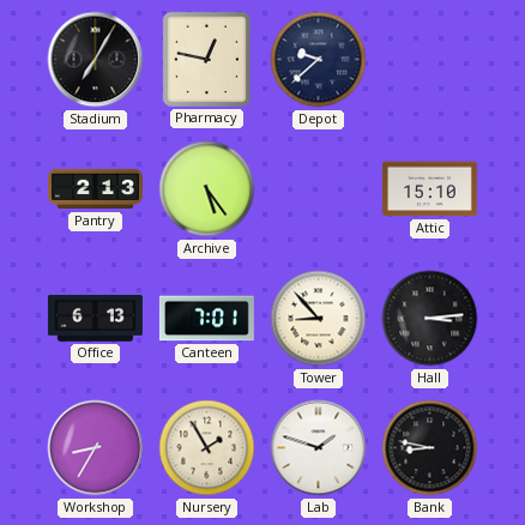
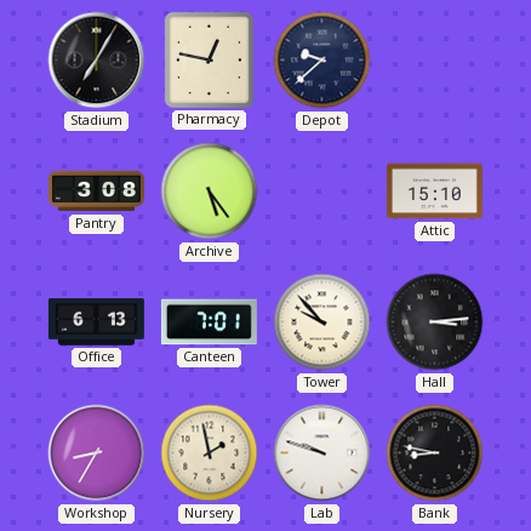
Pantry: 2:13 -> 3:08 (96, 192)
Tower: 8:53 -> 9:53 (322, 322)
Nursery: 1:55 -> 1:58 (210, 453)
Lab: 1:48 -> 9:48 (322, 453)
